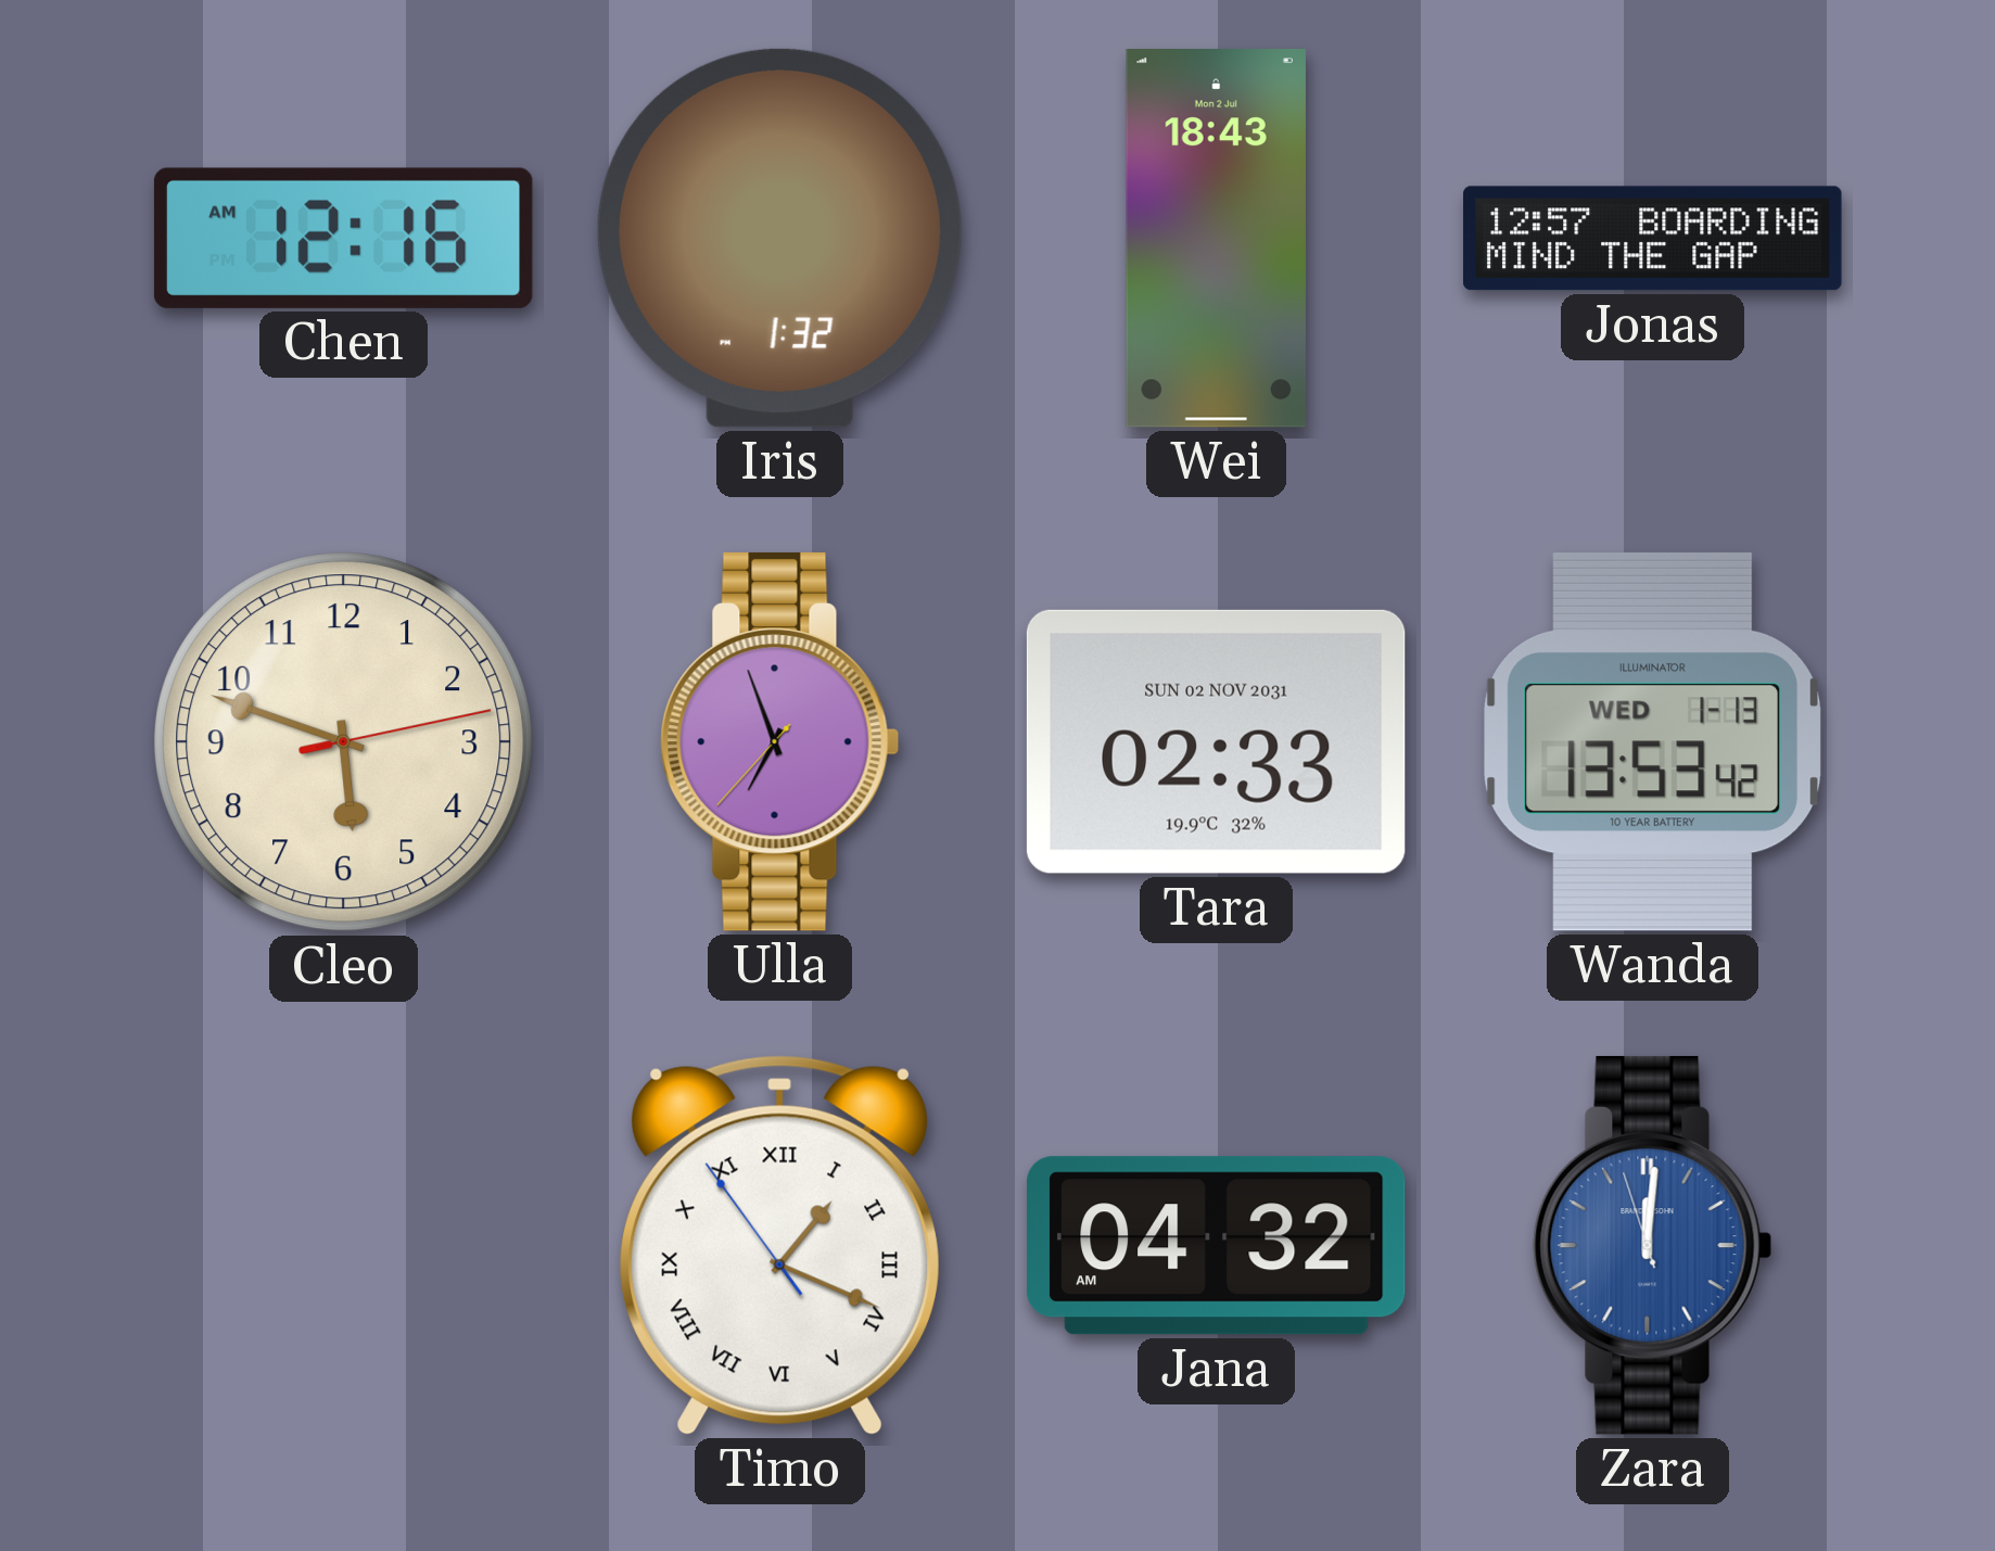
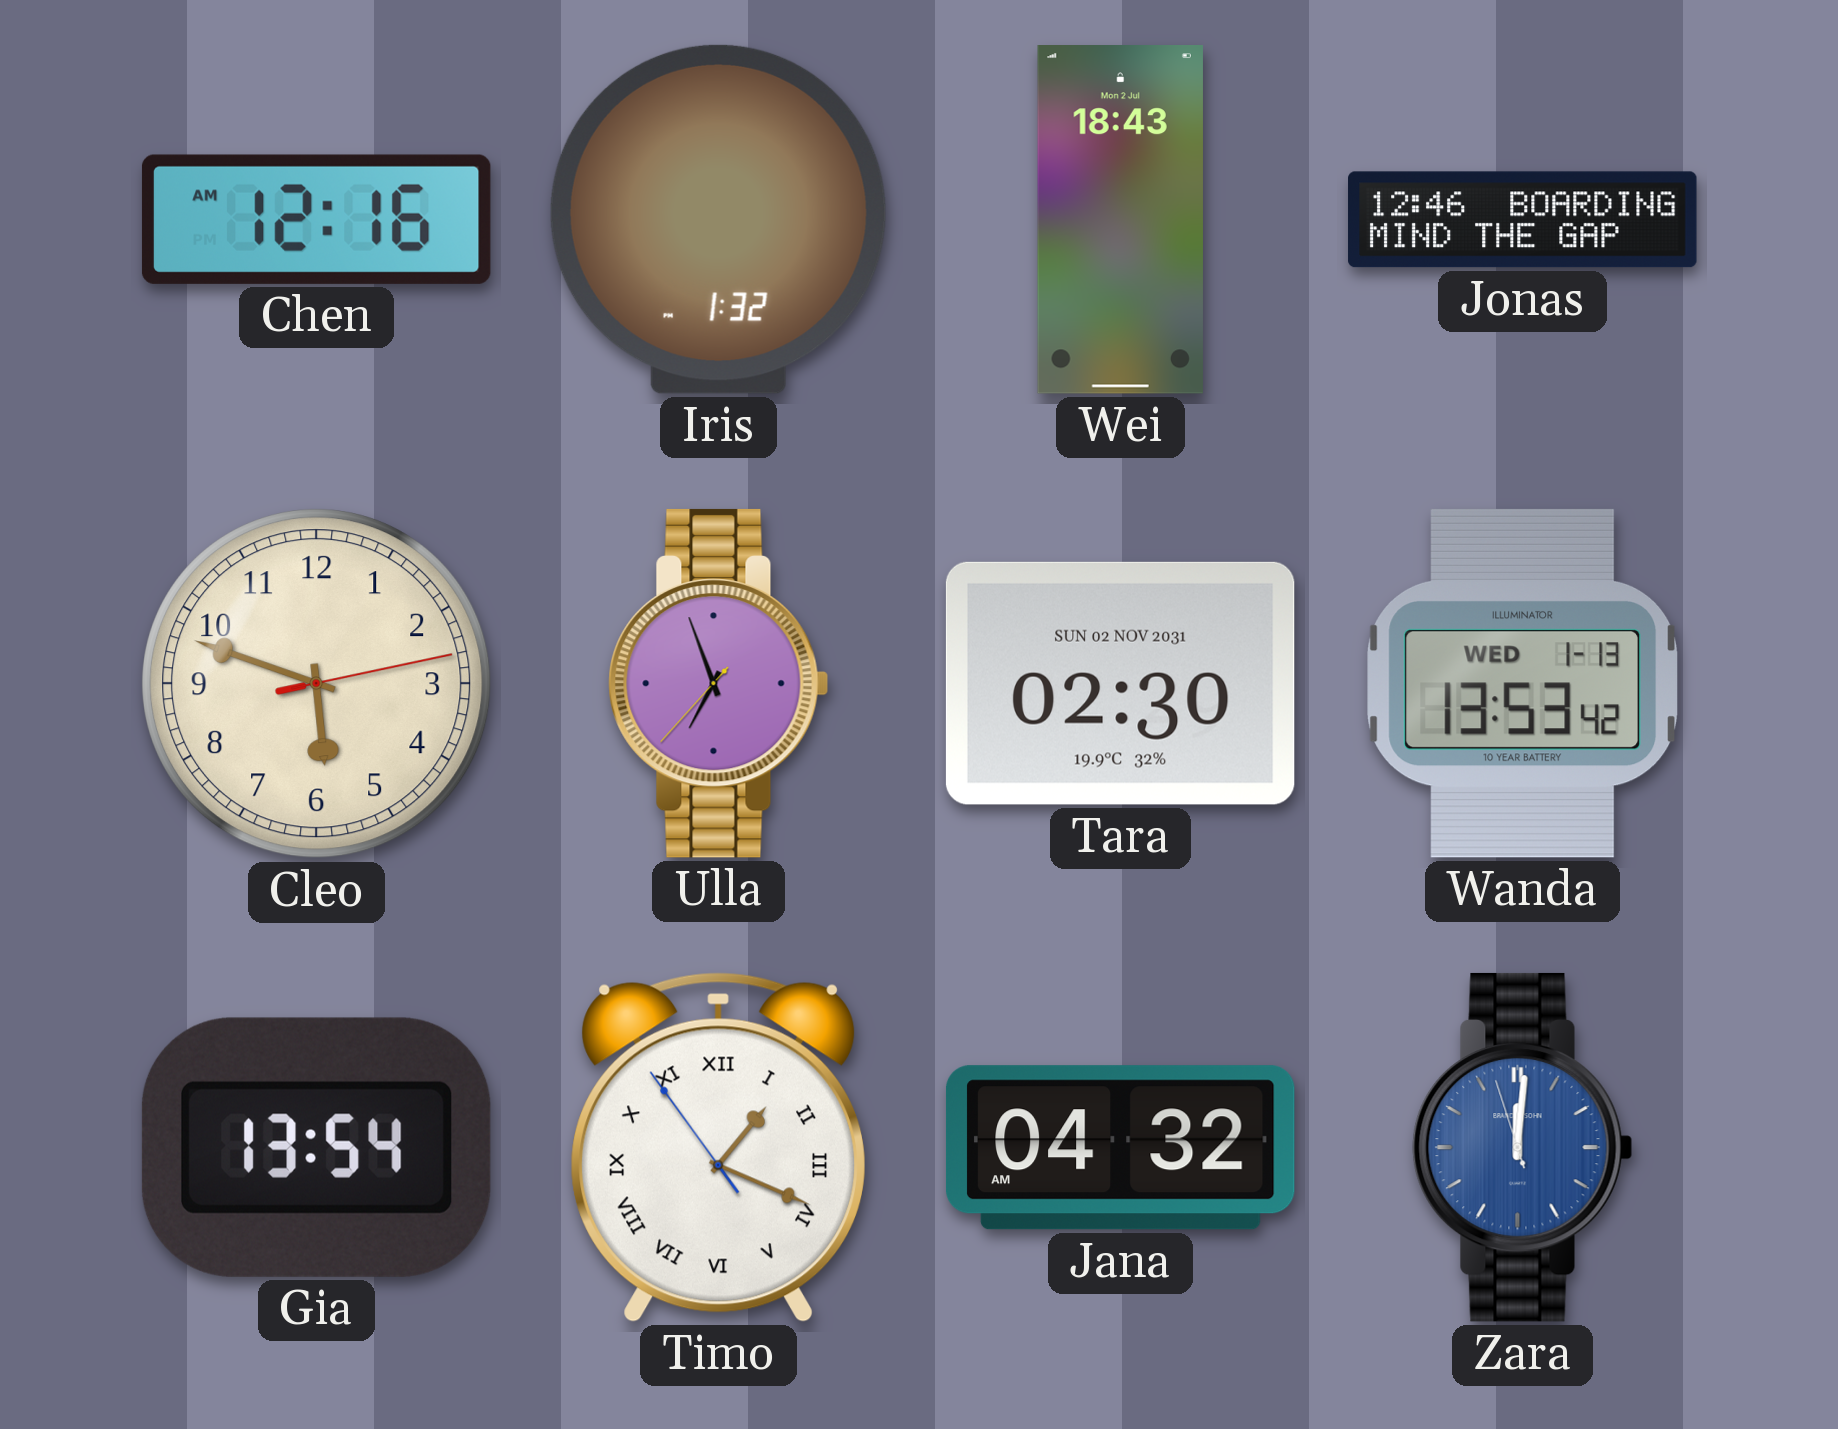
Jonas: 12:57 -> 12:46 (1523, 220)
Tara: 02:33 -> 02:30 (1120, 683)
Gia: none -> 13:54 (316, 1147)
